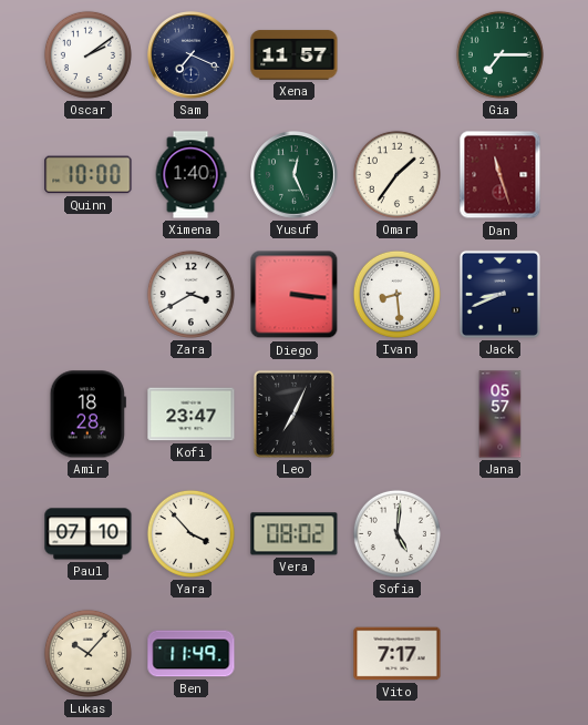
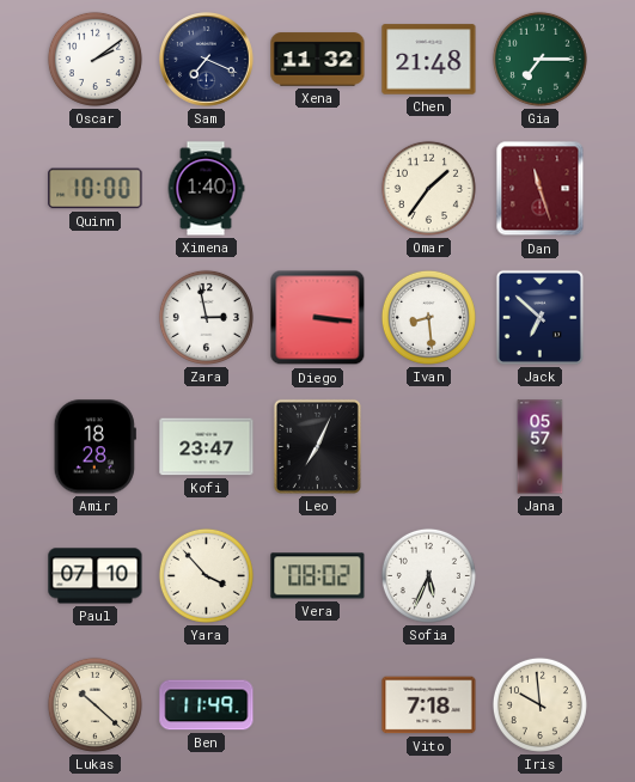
Xena: 11:57 -> 11:32 (318, 60)
Chen: none -> 21:48 (429, 60)
Yusuf: 12:26 -> none (295, 175)
Zara: 3:40 -> 2:58 (206, 317)
Jack: 8:41 -> 6:52 (539, 317)
Sofia: 5:01 -> 5:34 (428, 575)
Lukas: 10:07 -> 10:22 (94, 704)
Vito: 7:17 -> 7:18 (429, 705)
Iris: none -> 9:59 (539, 704)
